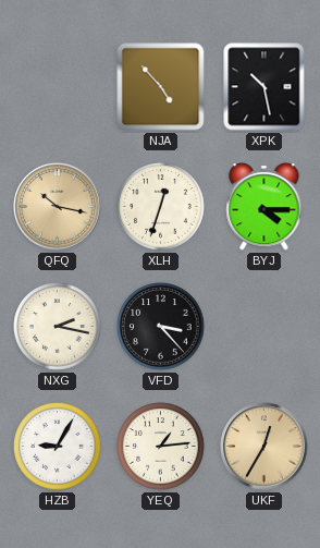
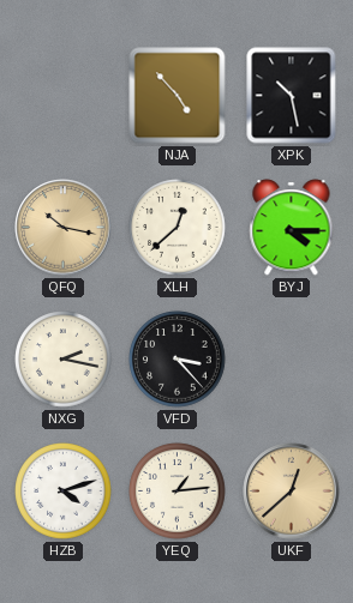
XLH: 12:33 -> 12:38 (178, 228)
HZB: 9:05 -> 4:12 (64, 492)
UKF: 12:35 -> 12:38 (292, 492)
